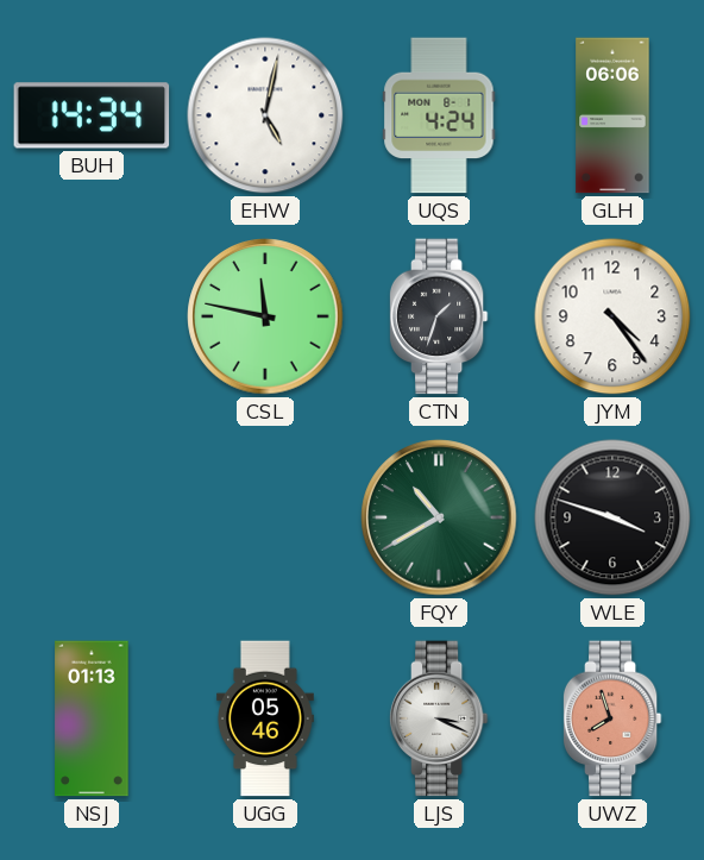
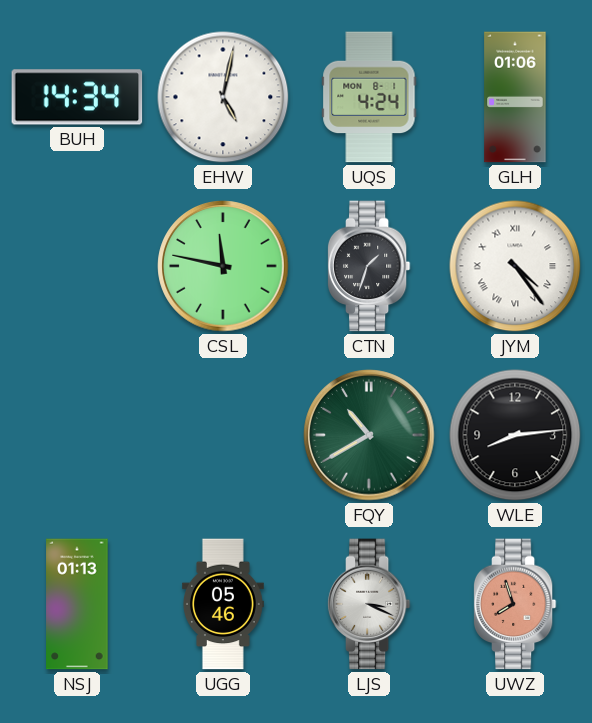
GLH: 06:06 -> 01:06 (515, 97)
JYM numerals: Arabic -> Roman (515, 266)
WLE: 3:48 -> 8:14 (515, 435)
